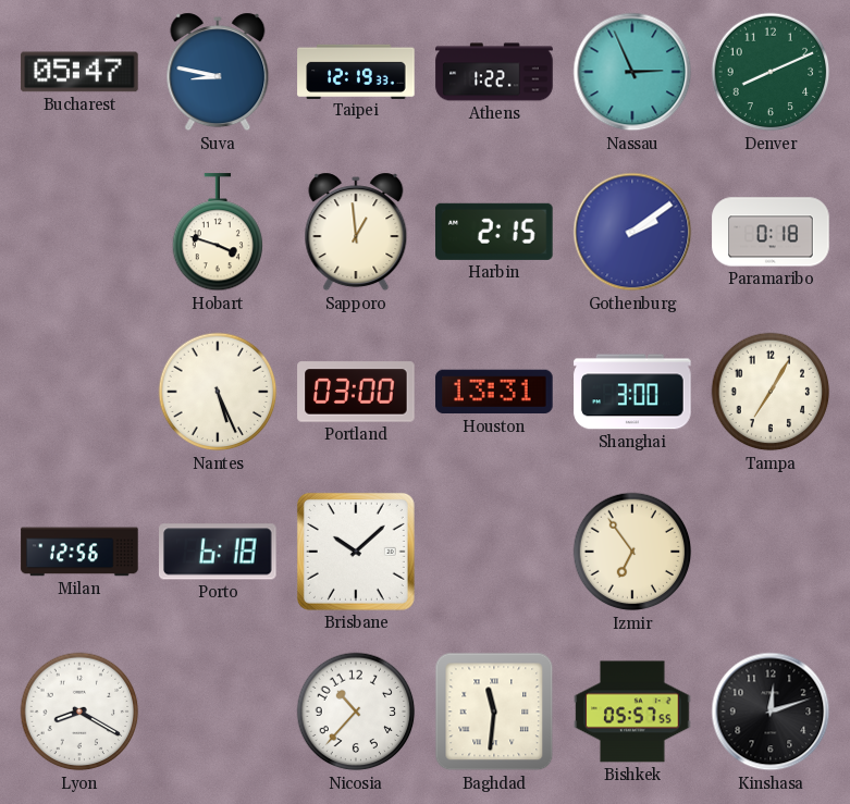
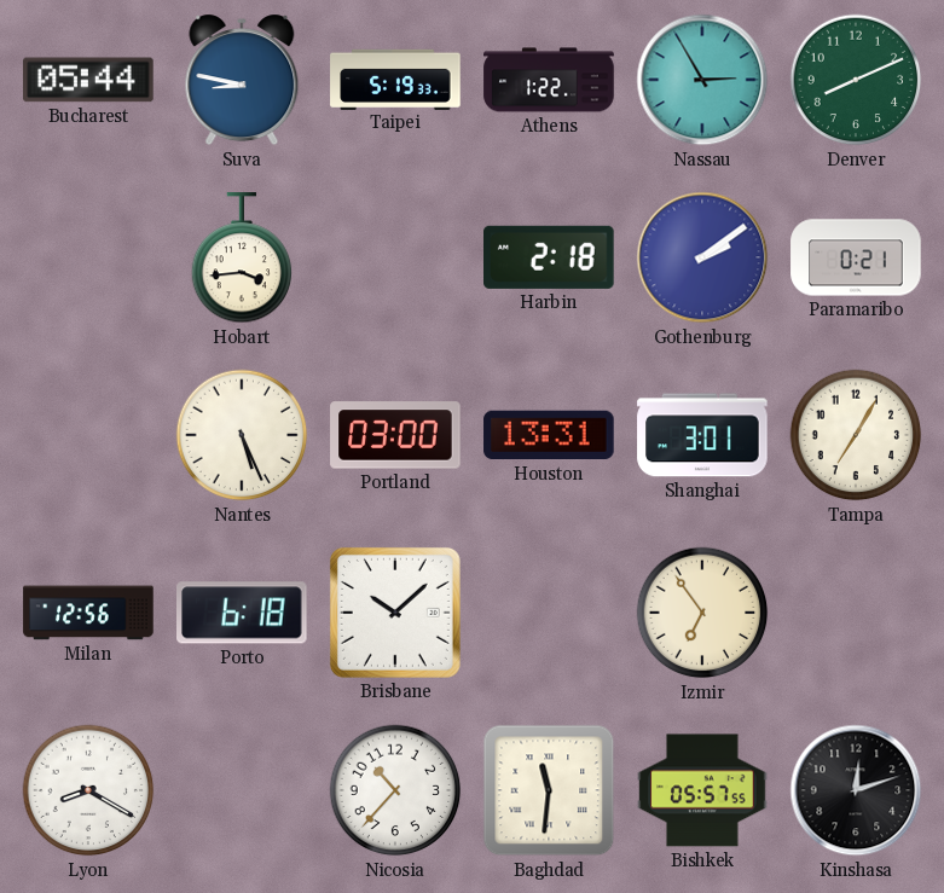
Bucharest: 05:47 -> 05:44 (88, 80)
Taipei: 12:19 -> 5:19 (395, 79)
Nassau: 2:56 -> 2:55 (702, 80)
Hobart: 3:48 -> 3:44 (242, 259)
Sapporo: 12:59 -> none (356, 232)
Harbin: 2:15 -> 2:18 (550, 257)
Paramaribo: 0:18 -> 0:21 (856, 257)
Shanghai: 3:00 -> 3:01 (702, 435)
